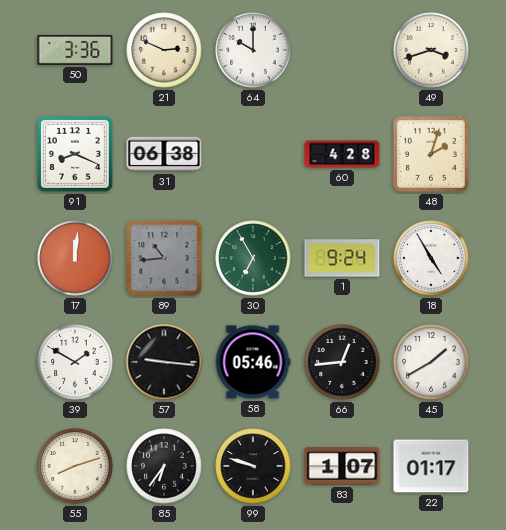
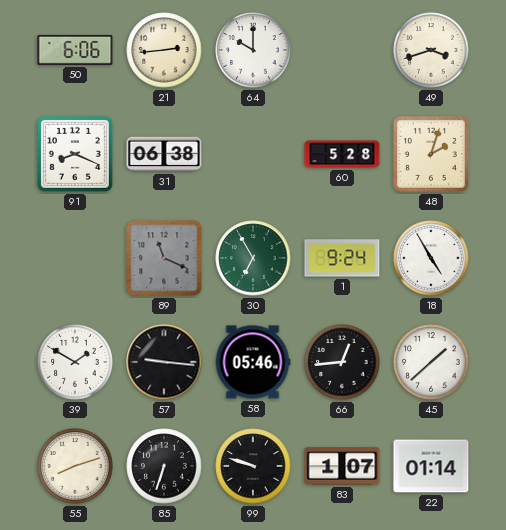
50: 3:36 -> 6:06 (75, 50)
21: 2:49 -> 2:44 (164, 50)
60: 4:28 -> 5:28 (342, 154)
17: 12:01 -> none (75, 258)
89: 10:44 -> 11:19 (164, 258)
45: 1:40 -> 1:38 (431, 362)
85: 6:36 -> 6:33 (164, 466)
22: 01:17 -> 01:14 (431, 466)
